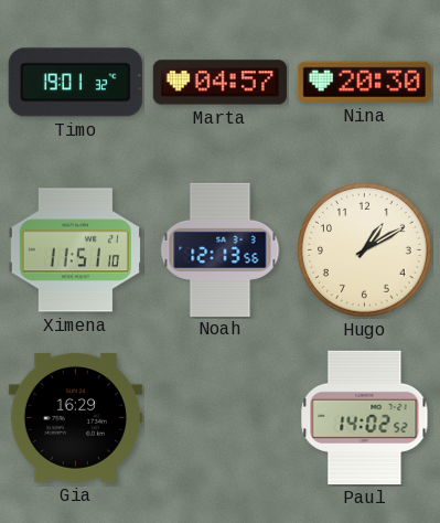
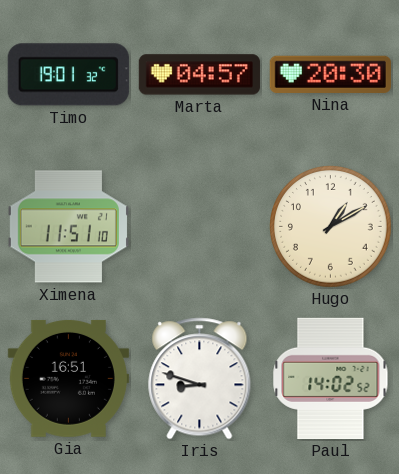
Noah: 12:13 -> none (221, 249)
Gia: 16:29 -> 16:51 (68, 378)
Iris: none -> 8:48 (200, 379)
